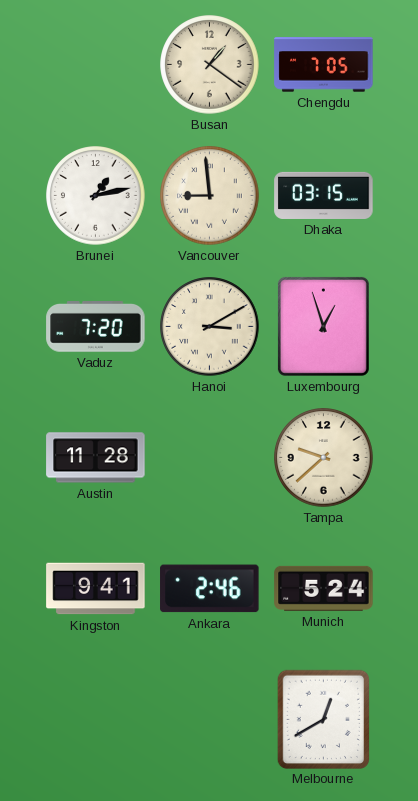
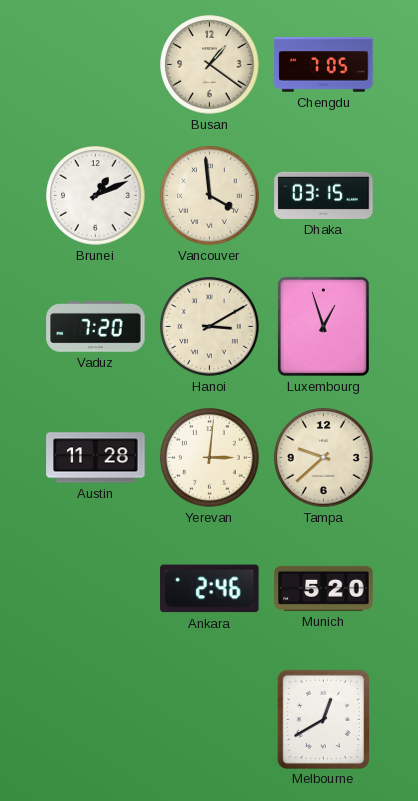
Brunei: 1:13 -> 1:11 (96, 196)
Vancouver: 8:59 -> 3:59 (210, 196)
Yerevan: none -> 3:01 (210, 458)
Kingston: 9:41 -> none (96, 589)
Munich: 5:24 -> 5:20 (324, 588)
